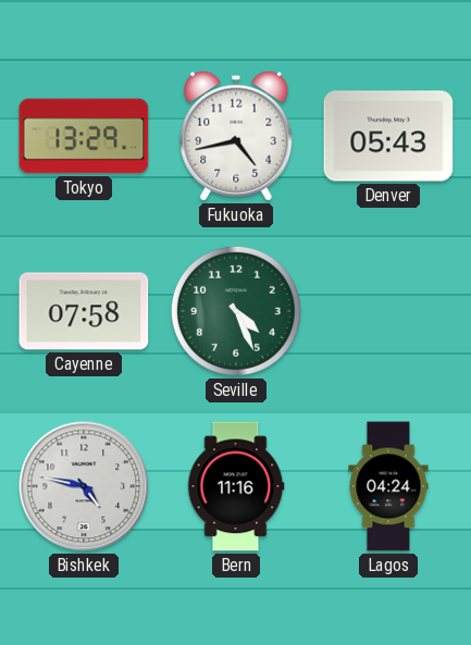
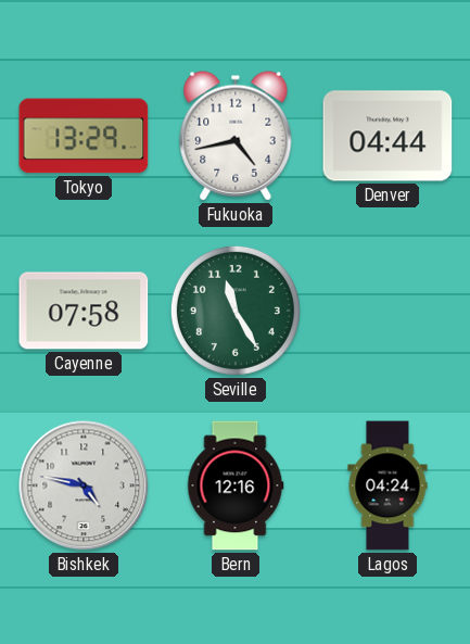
Denver: 05:43 -> 04:44 (388, 136)
Seville: 4:26 -> 11:25 (236, 311)
Bern: 11:16 -> 12:16 (236, 485)
